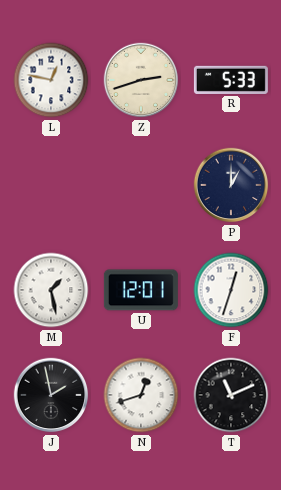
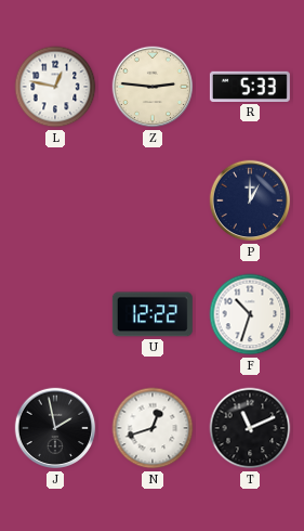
Z: 2:42 -> 2:46 (153, 87)
M: 1:28 -> none (51, 290)
U: 12:01 -> 12:22 (153, 314)
F: 12:33 -> 10:33 (250, 314)
